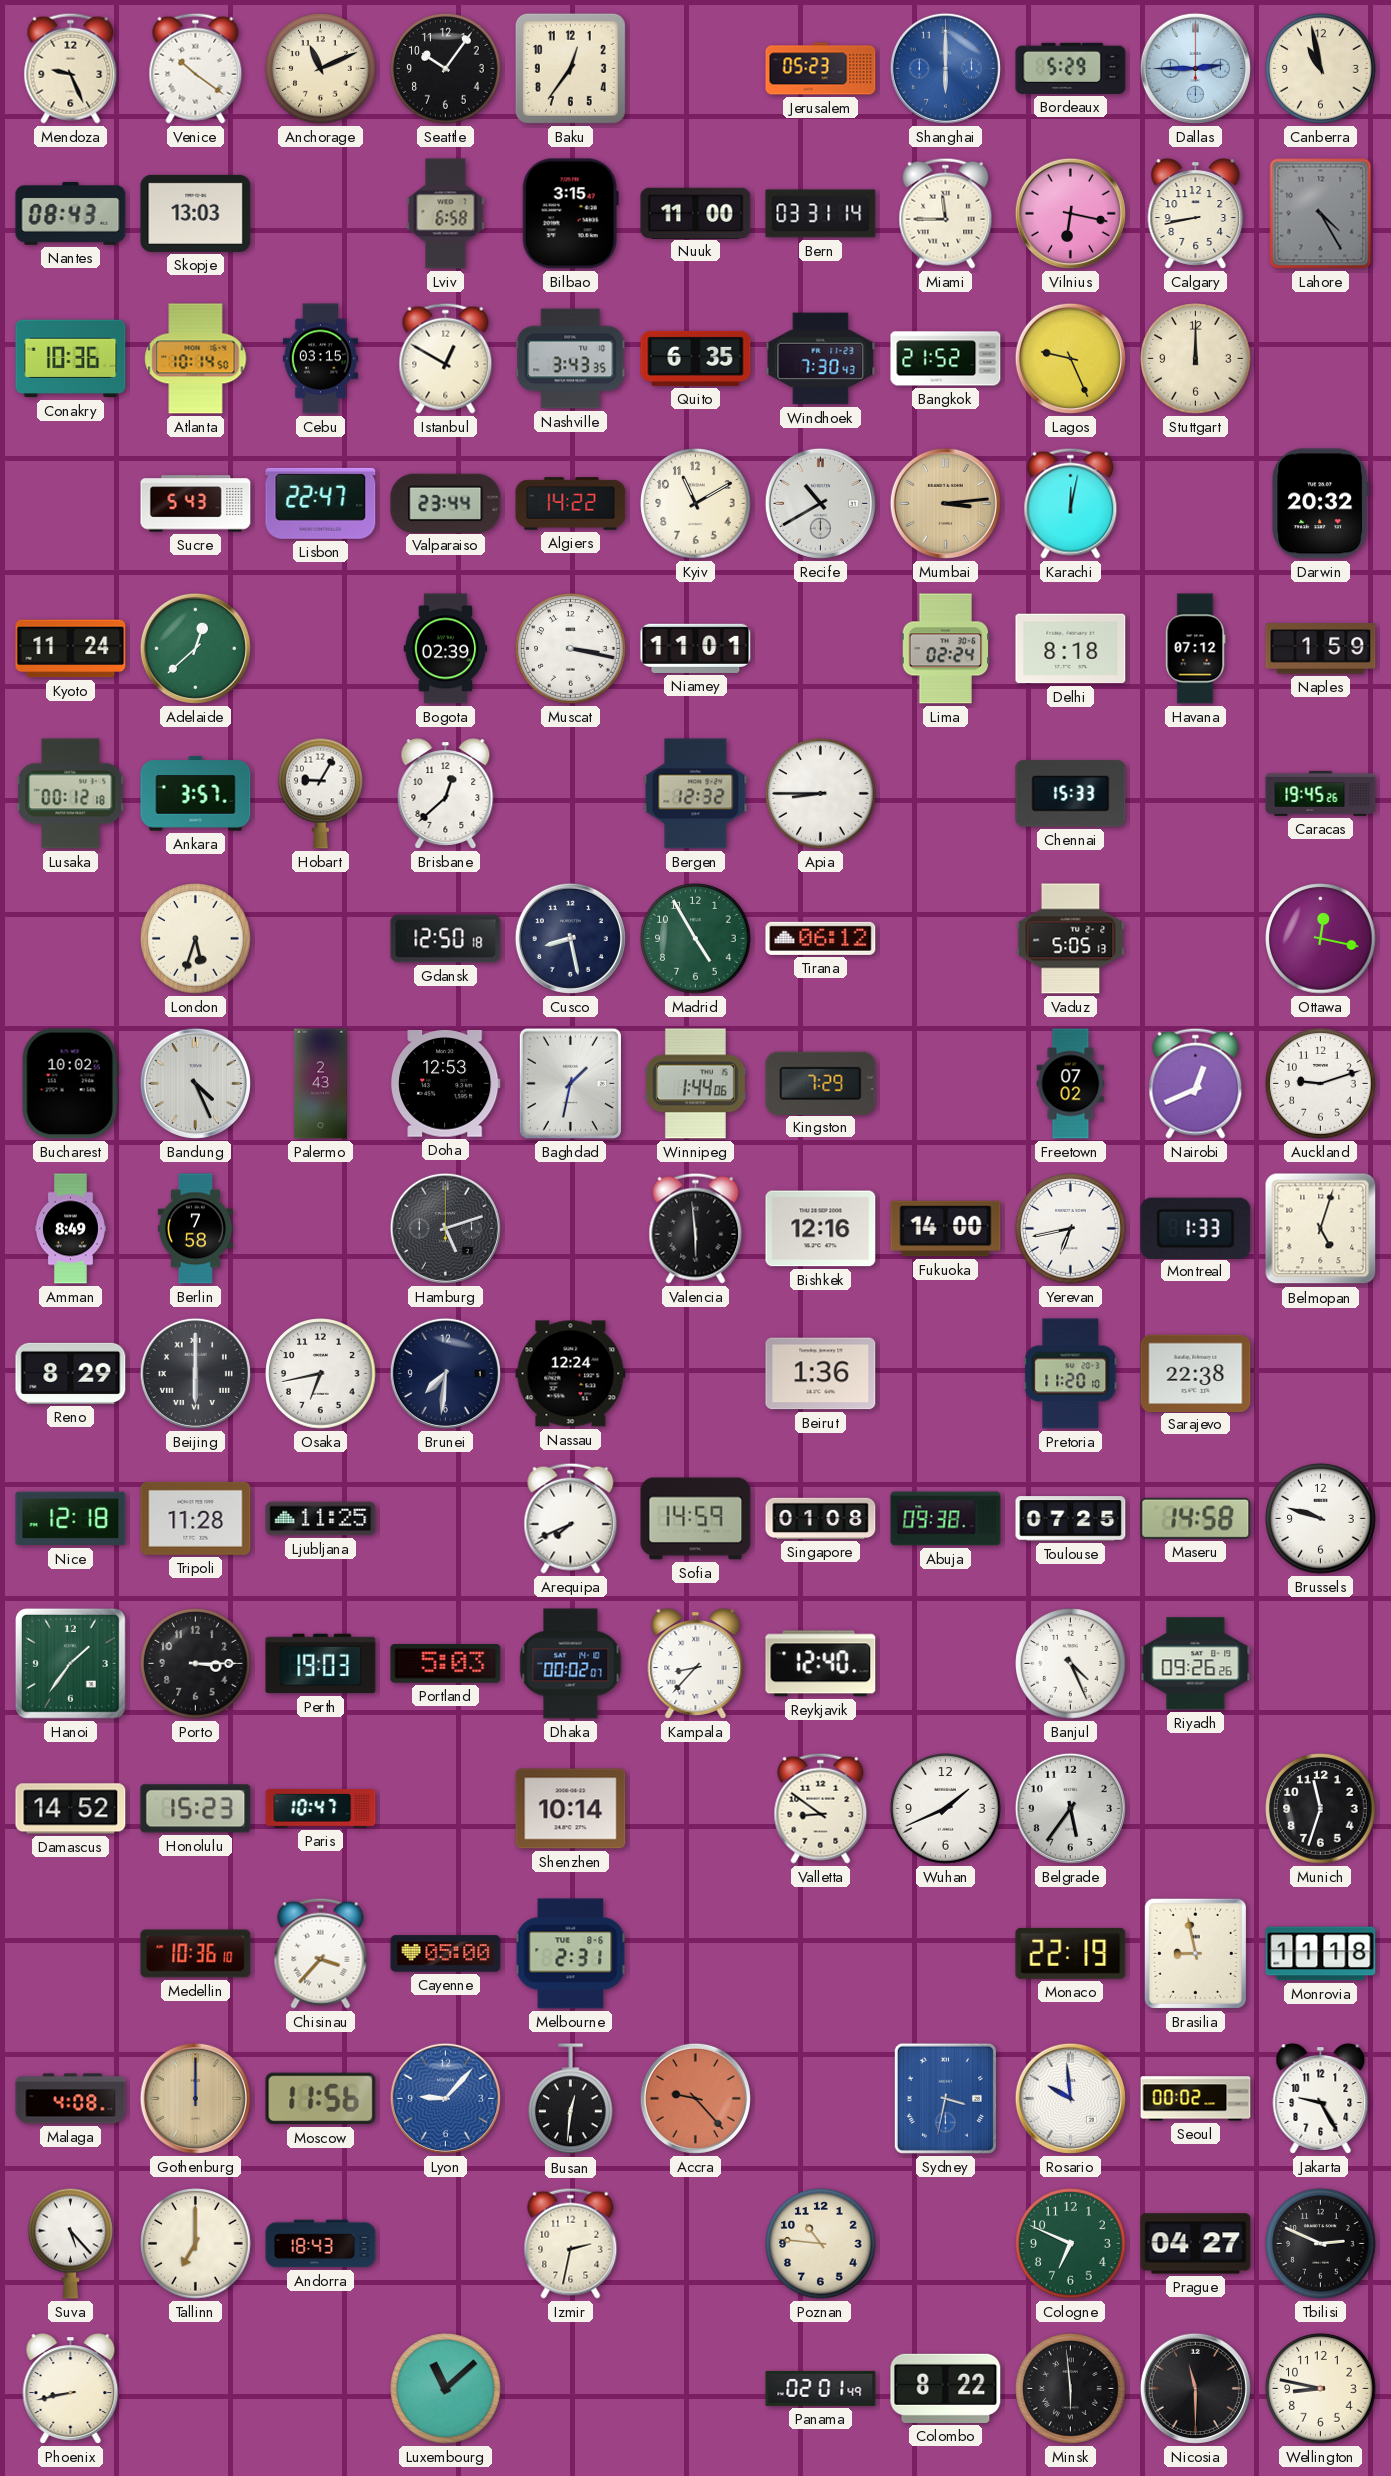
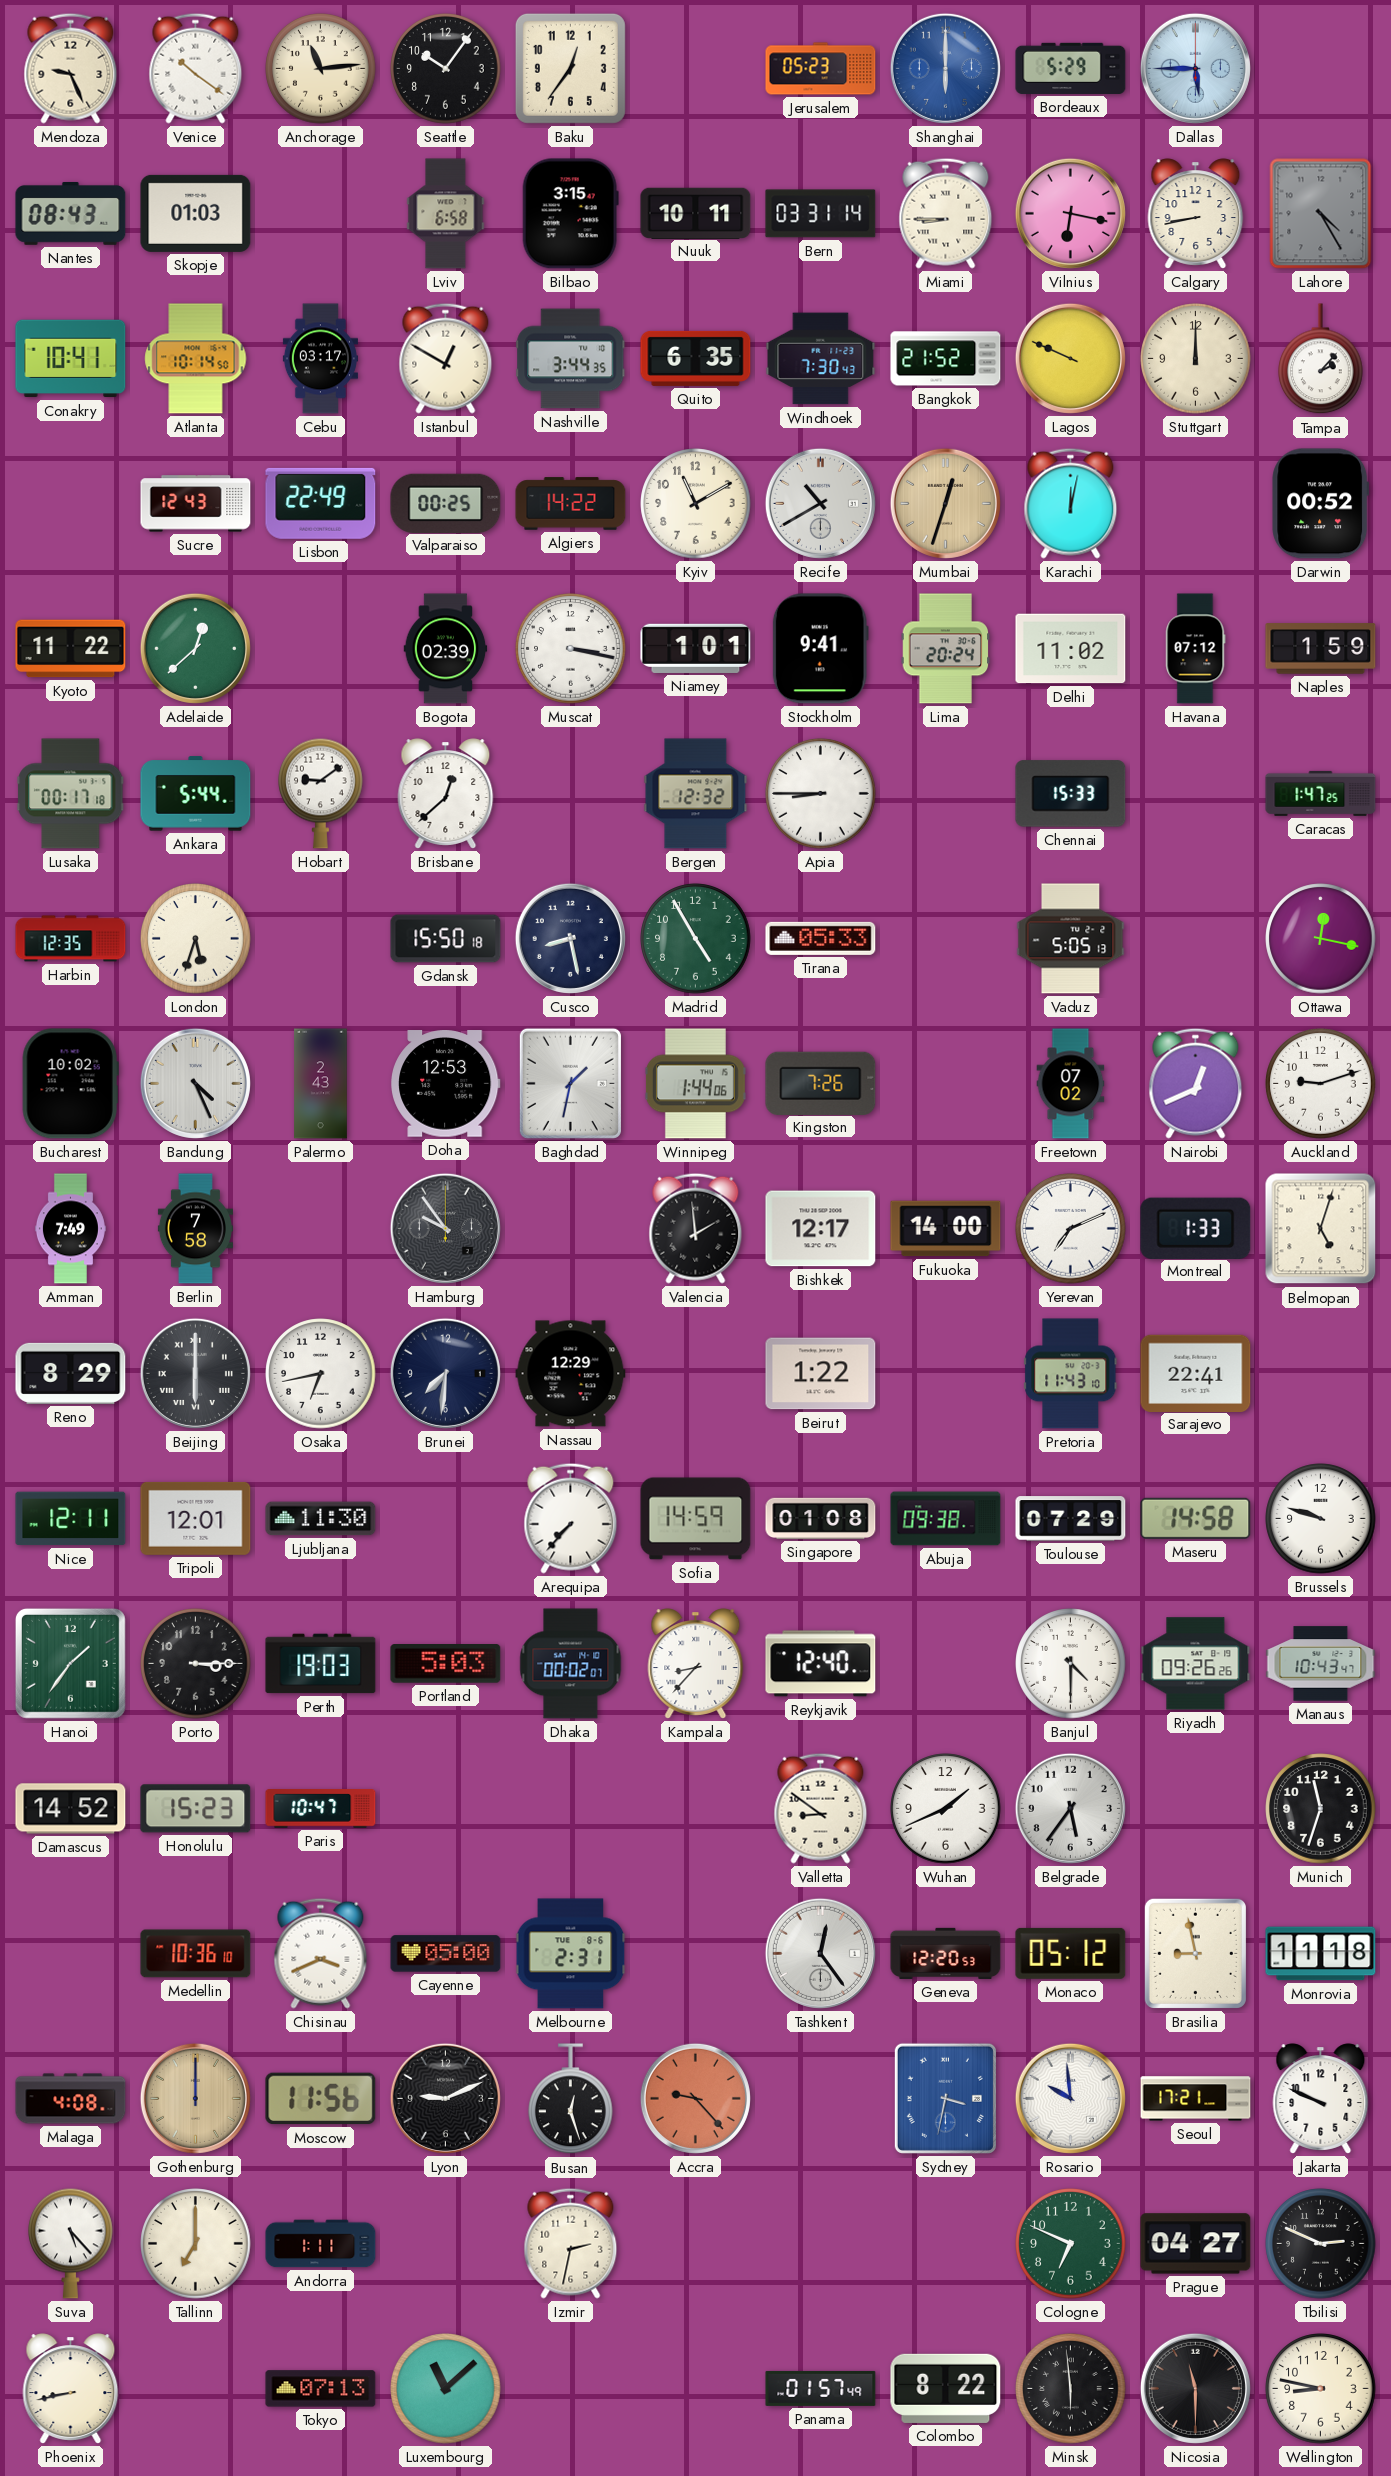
Anchorage: 11:11 -> 11:14 (321, 69)
Dallas: 2:45 -> 5:45 (1195, 68)
Canberra: 10:58 -> none (1321, 69)
Skopje: 13:03 -> 01:03 (196, 213)
Nuuk: 11:00 -> 10:11 (696, 213)
Miami: 11:45 -> 8:45 (946, 213)
Conakry: 10:36 -> 10:41 (71, 359)
Cebu: 03:15 -> 03:17 (320, 359)
Nashville: 3:43 -> 3:44 (571, 359)
Lagos: 9:26 -> 9:49 (1070, 358)
Tampa: none -> 2:07 (1321, 359)
Sucre: 5:43 -> 12:43 (196, 504)
Lisbon: 22:47 -> 22:49 (321, 503)
Valparaiso: 23:44 -> 00:25 (446, 503)
Mumbai: 3:14 -> 12:33 (945, 503)
Darwin: 20:32 -> 00:52 (1321, 504)
Kyoto: 11:24 -> 11:22 (71, 649)
Niamey: 11:01 -> 1:01 (696, 648)
Stockholm: none -> 9:41 (820, 649)
Lima: 02:24 -> 20:24 (946, 649)
Delhi: 8:18 -> 11:02 (1071, 649)
Lusaka: 00:12 -> 00:17 (71, 794)
Ankara: 3:57 -> 5:44 (196, 794)
Hobart: 9:05 -> 9:09 (321, 793)
Caracas: 19:45 -> 1:47 (1321, 793)
Harbin: none -> 12:35 (71, 939)
Gdansk: 12:50 -> 15:50 (446, 939)
Tirana: 06:12 -> 05:33 (821, 938)
Kingston: 7:29 -> 7:26 (821, 1083)
Amman: 8:49 -> 7:49 (70, 1229)
Hamburg: 5:12 -> 9:54 (445, 1228)
Valencia: 5:59 -> 1:59 (696, 1228)
Bishkek: 12:16 -> 12:17 (821, 1229)
Yerevan: 6:43 -> 7:11 (1071, 1229)
Nassau: 12:24 -> 12:29 (571, 1374)
Beirut: 1:36 -> 1:22 (821, 1374)
Pretoria: 11:20 -> 11:43 (1071, 1374)
Sarajevo: 22:38 -> 22:41 (1196, 1373)
Nice: 12:18 -> 12:11 (71, 1519)
Tripoli: 11:28 -> 12:01 (196, 1518)
Ljubljana: 11:25 -> 11:30 (321, 1519)
Arequipa: 7:41 -> 7:37 (571, 1518)
Toulouse: 07:25 -> 07:29 (1071, 1519)
Banjul: 4:26 -> 4:30 (1071, 1664)
Manaus: none -> 10:43 (1321, 1664)
Shenzhen: 10:14 -> none (571, 1809)
Chisinau: 3:37 -> 3:41 (321, 1953)
Tashkent: none -> 12:24 (820, 1953)
Geneva: none -> 12:20 (946, 1953)
Monaco: 22:19 -> 05:12 (1071, 1953)
Lyon: 9:07 -> 9:11 (445, 2098)
Lyon dial: blue -> black (445, 2098)
Busan: 12:31 -> 12:27 (571, 2099)
Seoul: 00:02 -> 17:21 (1196, 2099)
Jakarta: 9:25 -> 9:49 (1321, 2099)
Andorra: 18:43 -> 1:11 (321, 2244)
Poznan: 10:46 -> none (821, 2244)
Tokyo: none -> 07:13 (321, 2389)
Panama: 02:01 -> 01:57 (821, 2388)
